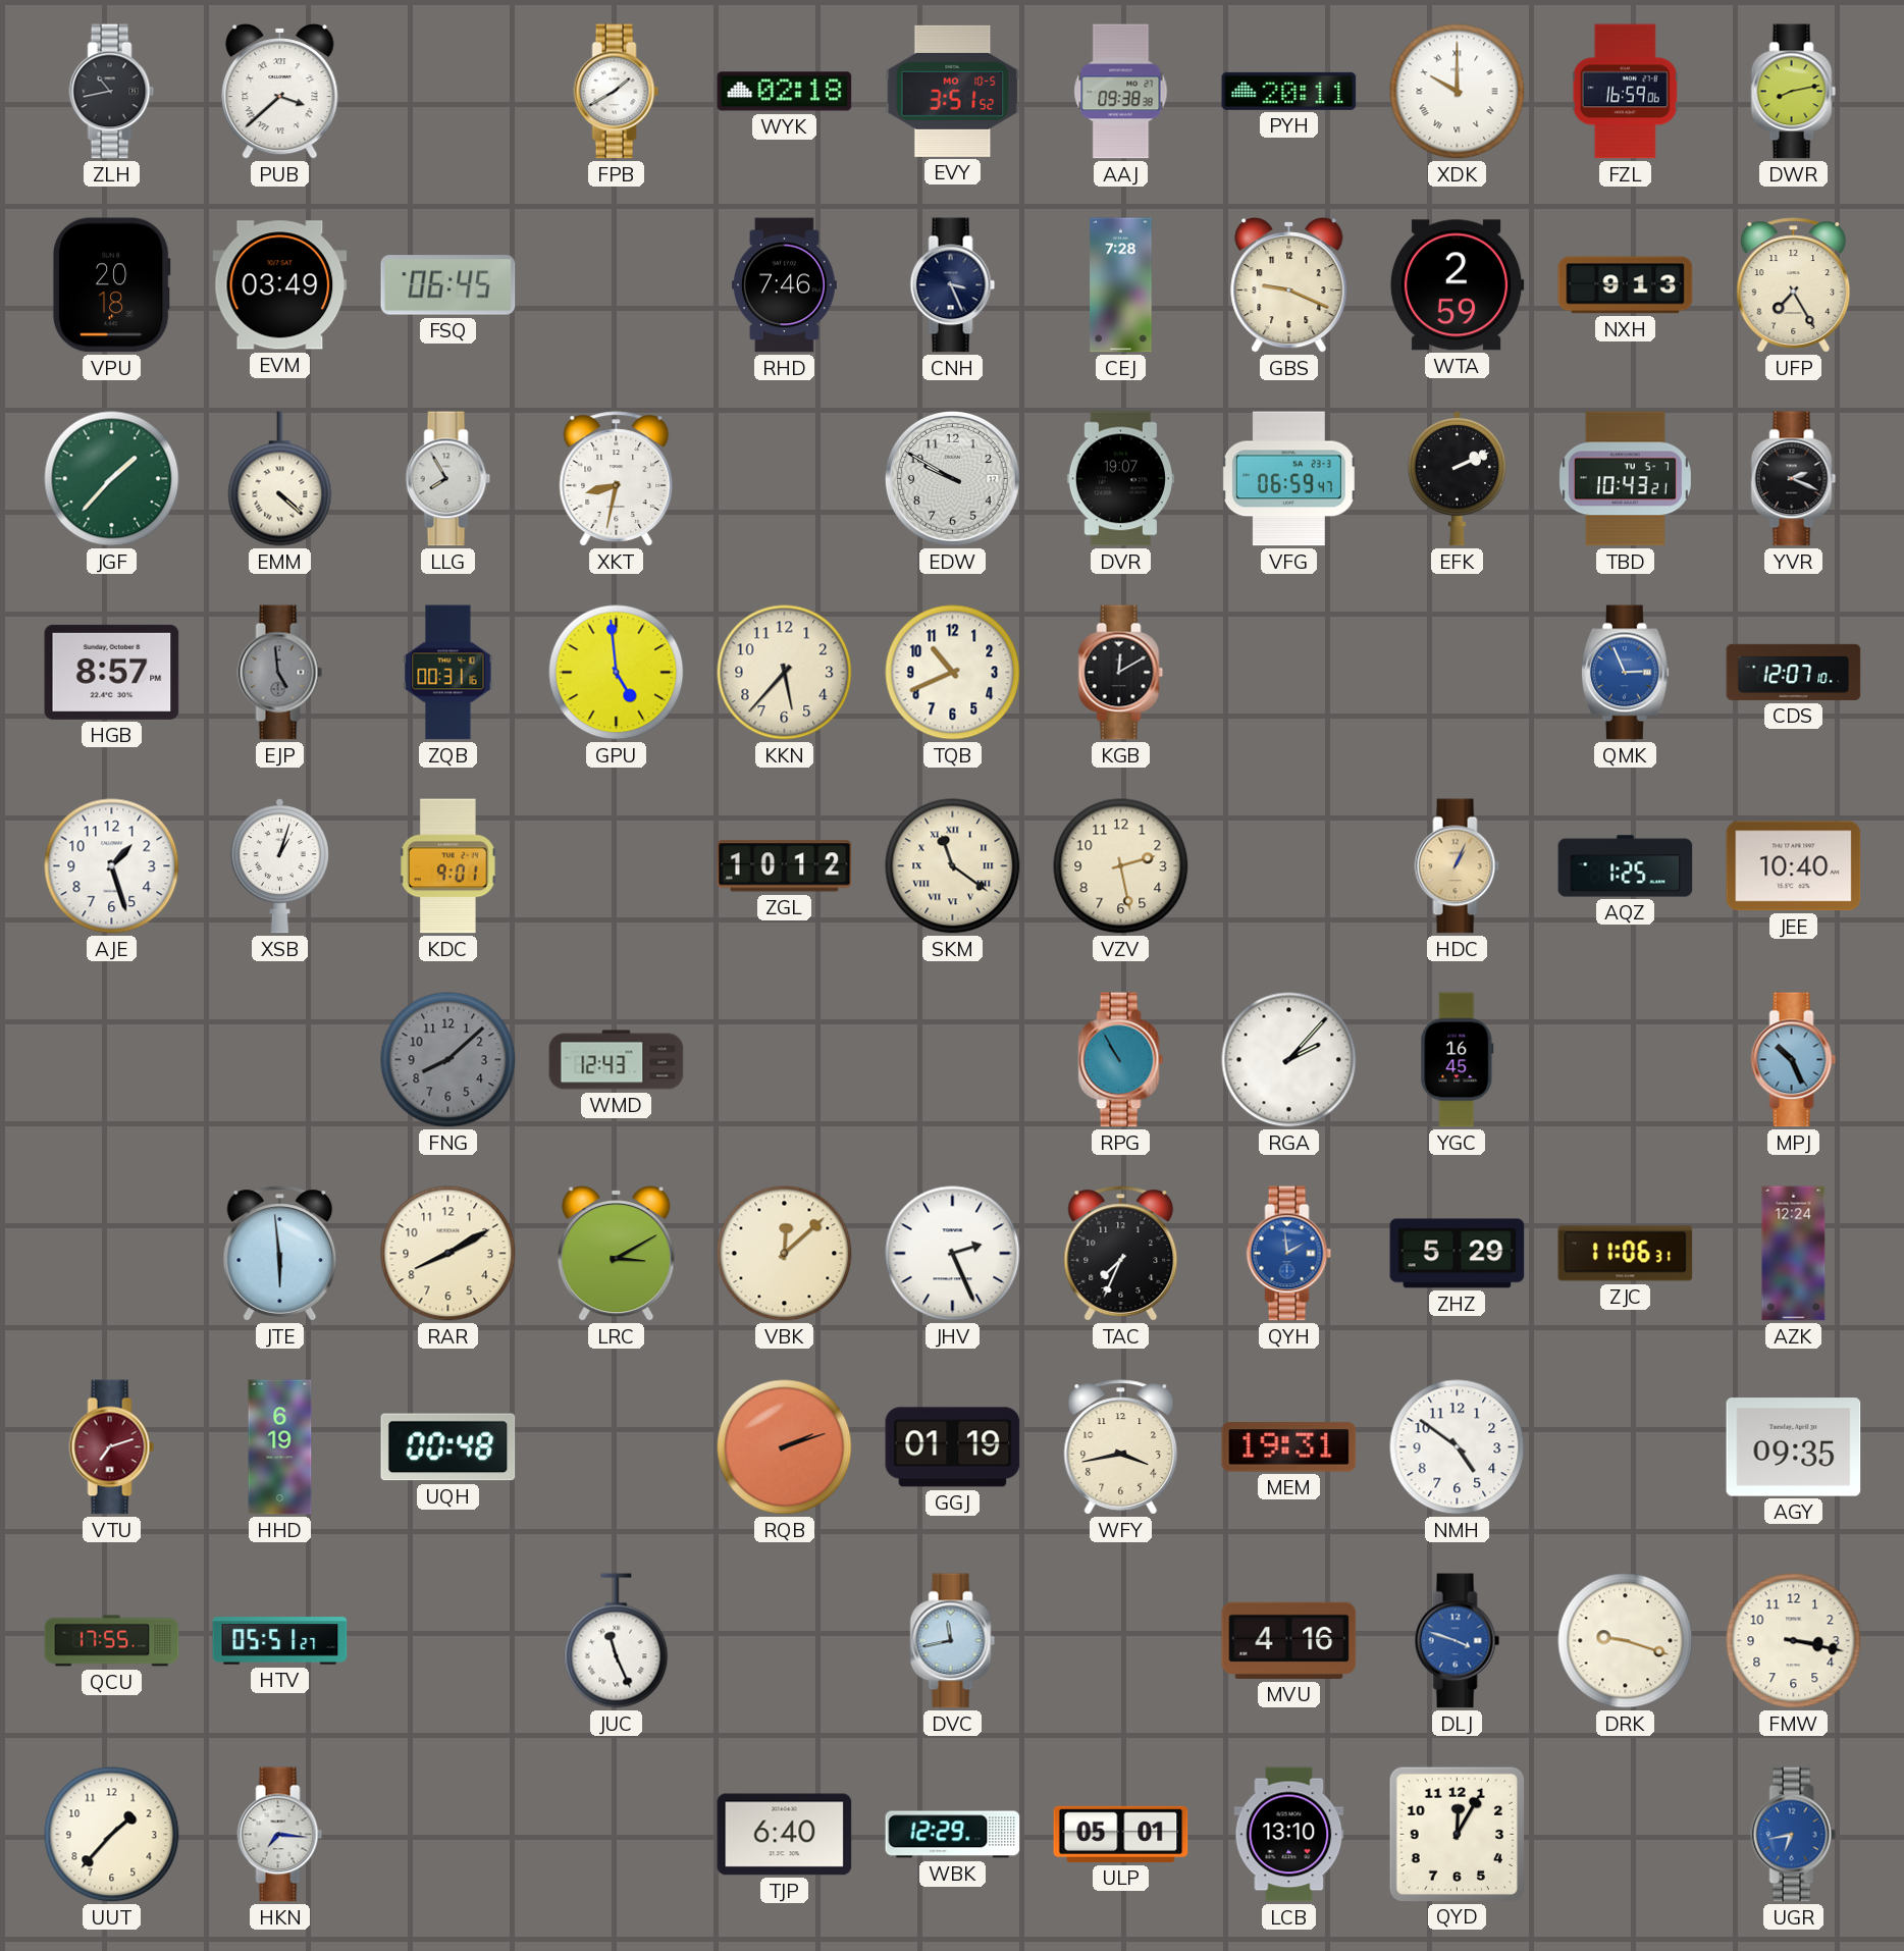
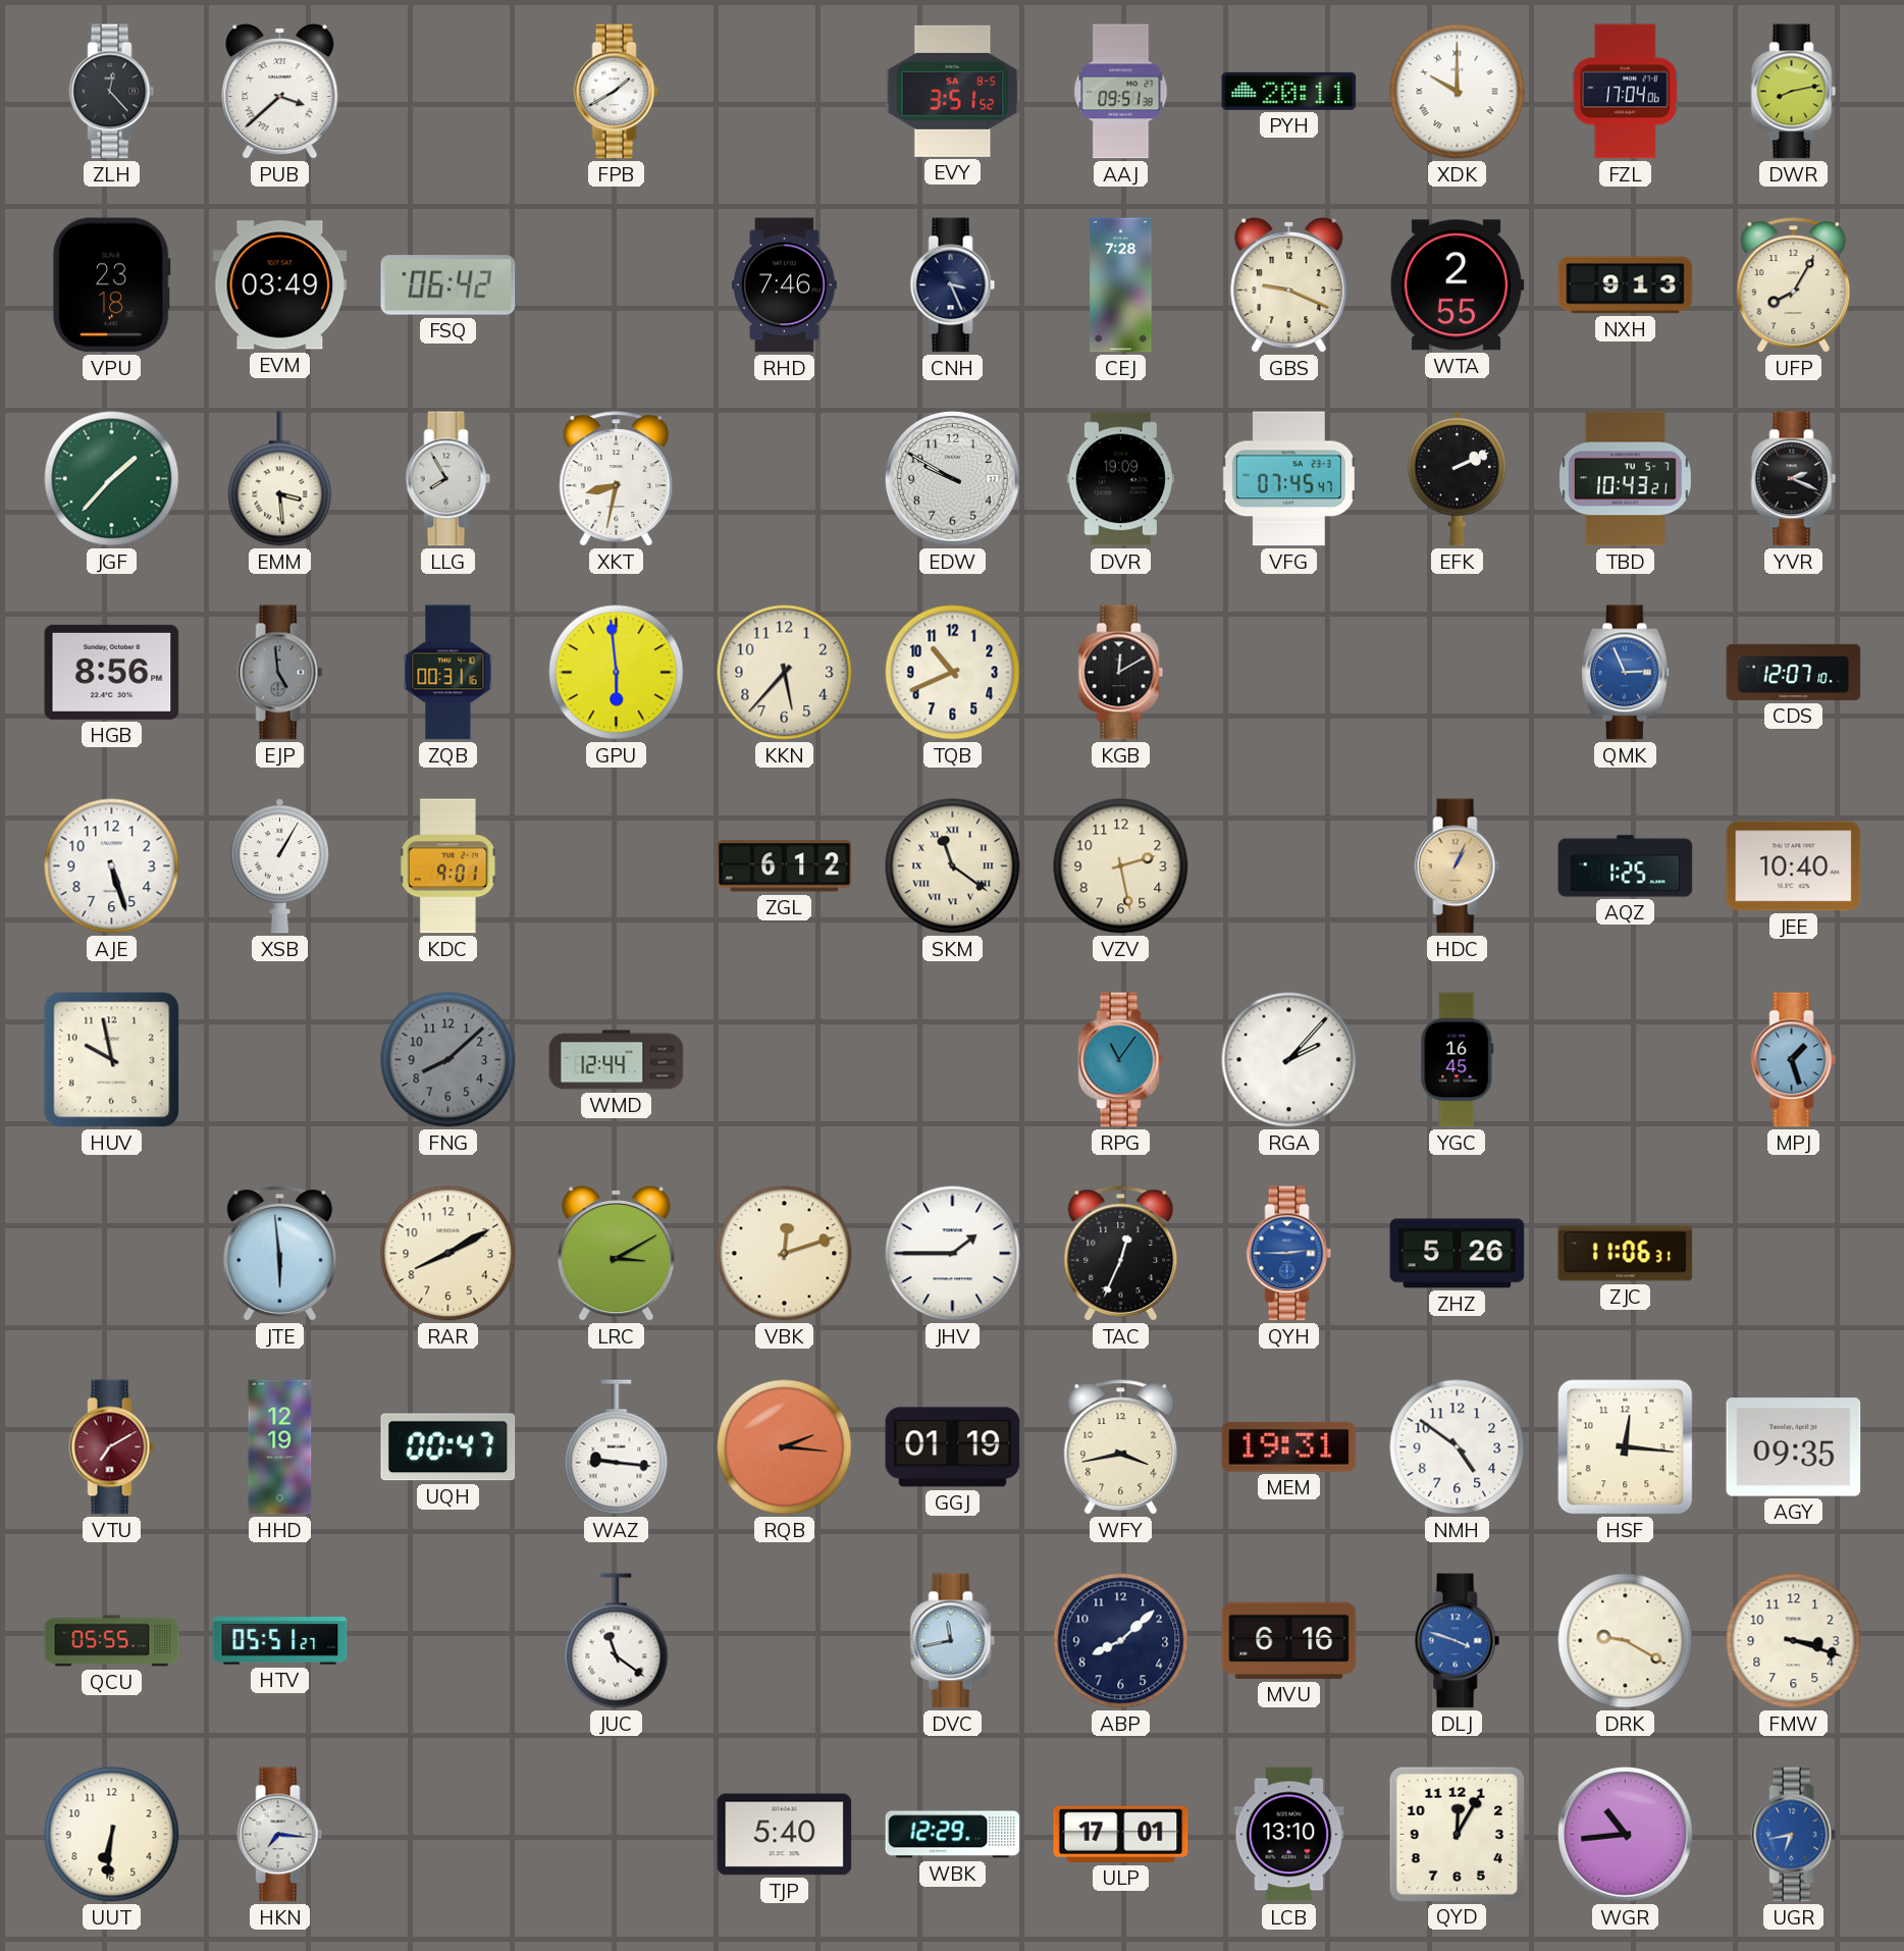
ZLH: 10:43 -> 12:23 (112, 92)
WYK: 02:18 -> none (785, 92)
EVY date: MO 10-5 -> SA 8-5 (953, 91)
AAJ: 09:38 -> 09:51 (1121, 92)
FZL: 16:59 -> 17:04 (1625, 92)
VPU: 20:18 -> 23:18 (111, 285)
FSQ: 06:45 -> 06:42 (448, 285)
WTA: 2:59 -> 2:55 (1457, 285)
UFP: 7:25 -> 8:05 (1794, 285)
EMM: 4:22 -> 3:29 (280, 479)
DVR: 19:07 -> 19:09 (1120, 479)
VFG: 06:59 -> 07:45 (1288, 479)
HGB: 8:57 -> 8:56 (112, 672)
GPU: 4:59 -> 5:59 (617, 673)
AJE: 1:27 -> 5:27 (112, 866)
XSB: 1:03 -> 1:05 (279, 866)
ZGL: 10:12 -> 6:12 (785, 866)
HUV: none -> 9:58 (112, 1060)
WMD: 12:43 -> 12:44 (617, 1060)
RPG: 10:55 -> 11:06 (1121, 1060)
MPJ: 10:26 -> 1:27 (1794, 1060)
VBK: 12:08 -> 12:12 (785, 1254)
JHV: 2:26 -> 1:45 (953, 1254)
TAC: 7:34 -> 12:34 (1121, 1254)
QYH: 1:59 -> 2:45 (1289, 1254)
ZHZ: 5:29 -> 5:26 (1458, 1254)
AZK: 12:24 -> none (1794, 1254)
VTU: 7:12 -> 7:10 (112, 1447)
HHD: 6:19 -> 12:19 (280, 1447)
UQH: 00:48 -> 00:47 (448, 1447)
WAZ: none -> 9:16 (617, 1447)
RQB: 2:12 -> 2:16 (785, 1447)
HSF: none -> 12:16 (1626, 1447)
QCU: 17:55 -> 05:55 (112, 1641)
JUC: 11:26 -> 11:21 (617, 1641)
ABP: none -> 8:08 (1121, 1641)
MVU: 4:16 -> 6:16 (1289, 1640)
DRK: 9:18 -> 9:20 (1626, 1641)
FMW: 3:17 -> 3:18 (1794, 1641)
UUT: 1:37 -> 6:31 (112, 1835)
TJP: 6:40 -> 5:40 (785, 1835)
ULP: 05:01 -> 17:01 (1121, 1834)
WGR: none -> 10:44 (1625, 1834)
